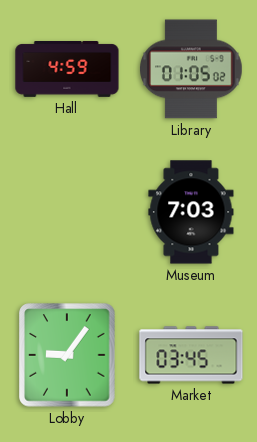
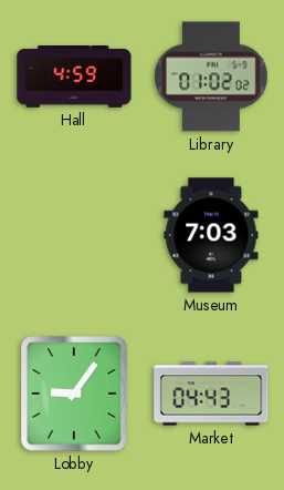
Library: 01:05 -> 01:02 (212, 76)
Market: 03:45 -> 04:43 (211, 394)
